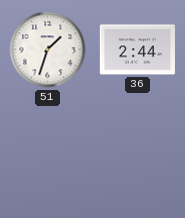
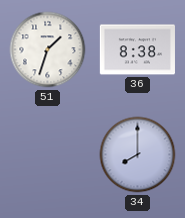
36: 2:44 -> 8:38 (137, 50)
34: none -> 8:00 (138, 155)
